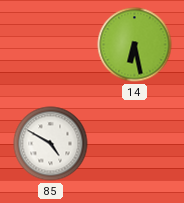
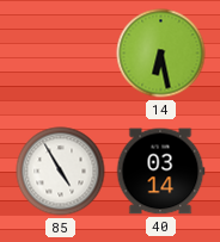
85: 4:50 -> 4:55 (61, 172)
40: none -> 03:14 (160, 172)
